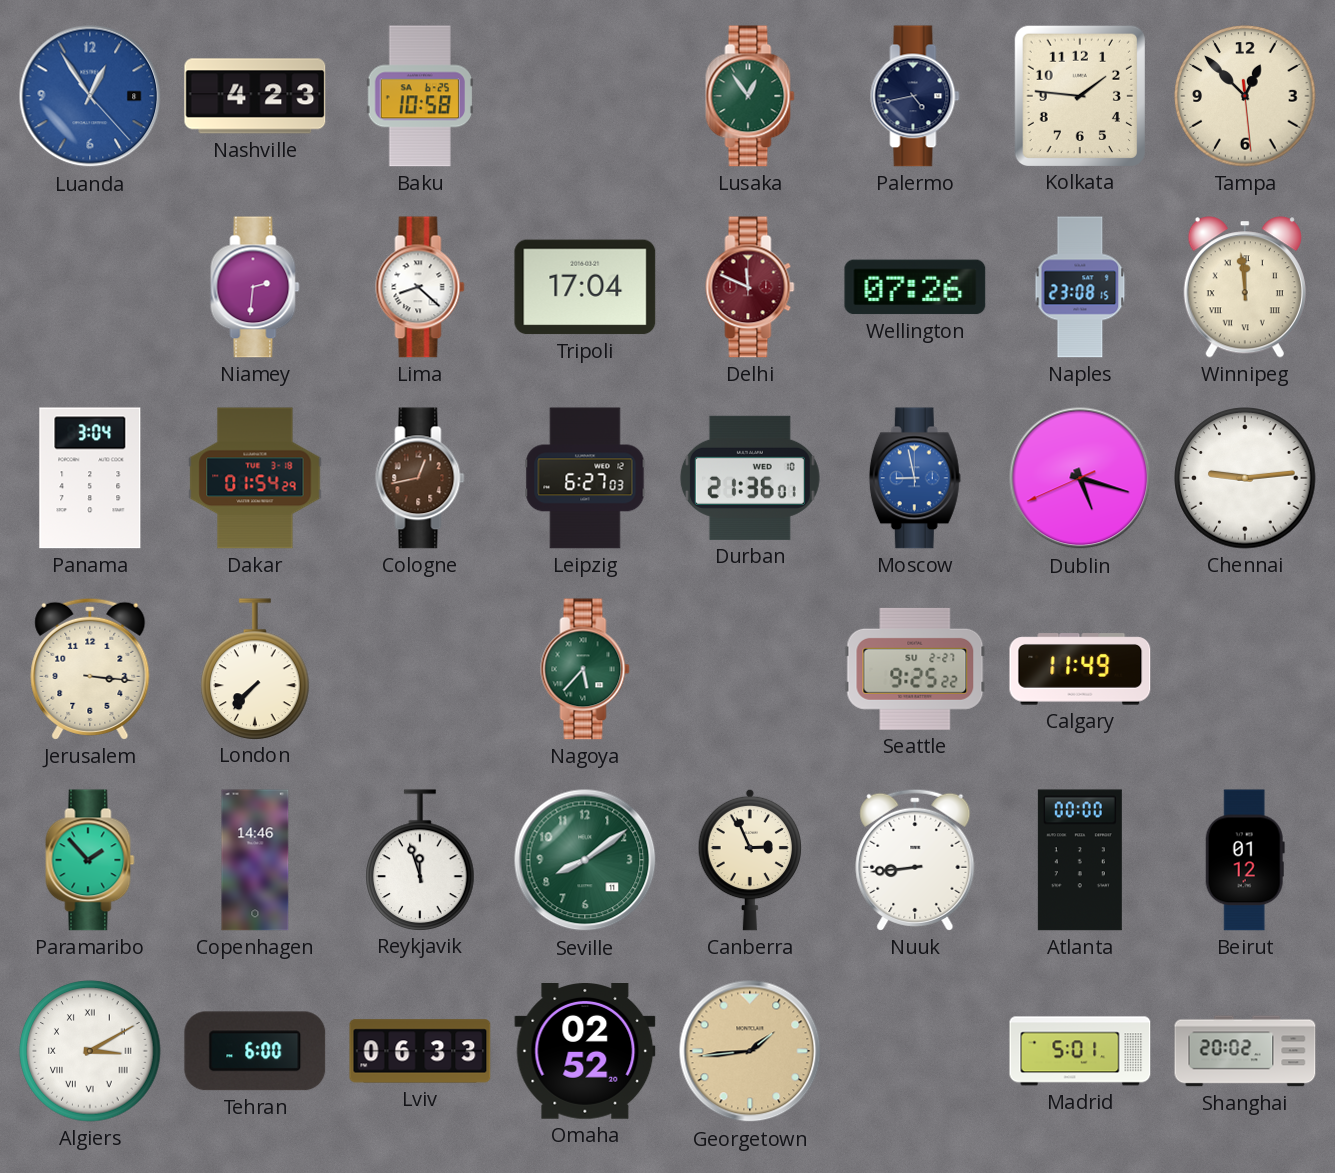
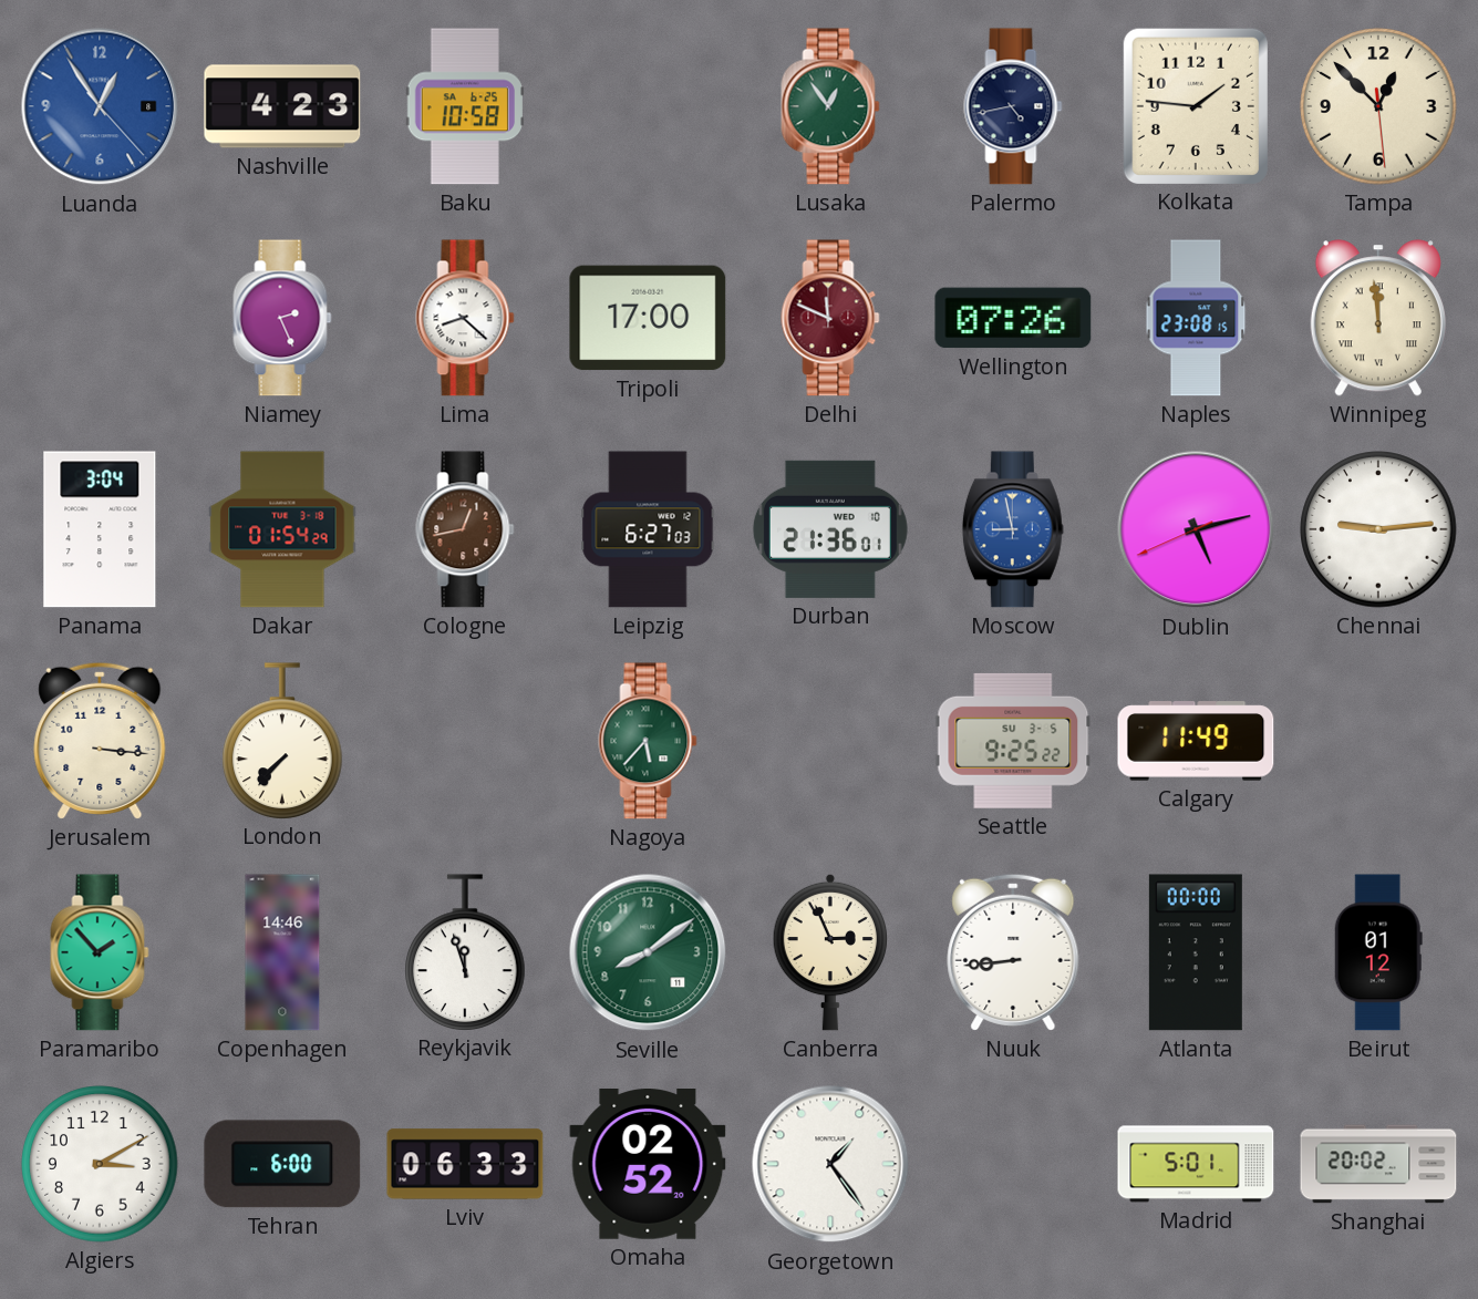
Niamey: 2:31 -> 2:26 (282, 318)
Tripoli: 17:04 -> 17:00 (648, 318)
Dublin: 5:17 -> 5:12 (1196, 529)
Seattle date: SU 2-27 -> SU 3-5 (1013, 741)
Algiers numerals: Roman -> Arabic (100, 1164)
Georgetown: 1:44 -> 1:24 (830, 1164)
Georgetown dial: champagne -> white (830, 1164)
